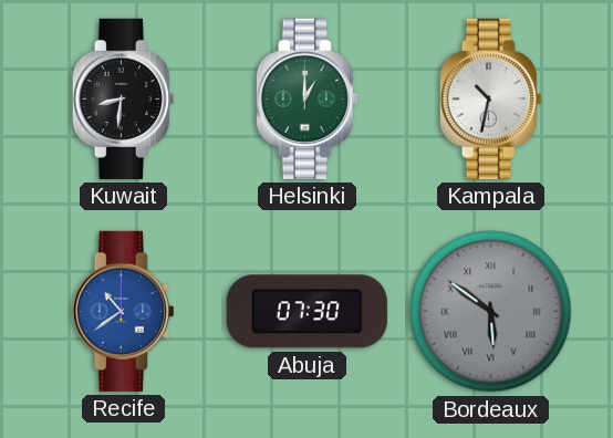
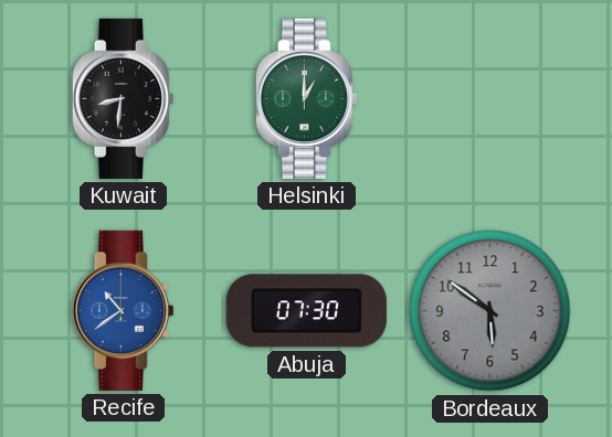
Kampala: 10:32 -> none (490, 98)
Bordeaux numerals: Roman -> Arabic (490, 311)
